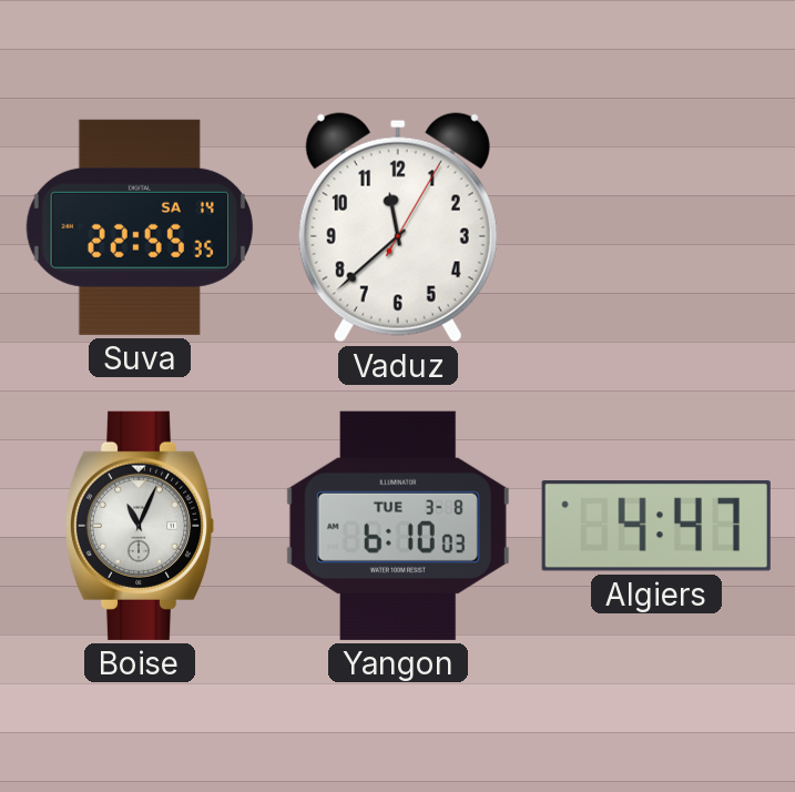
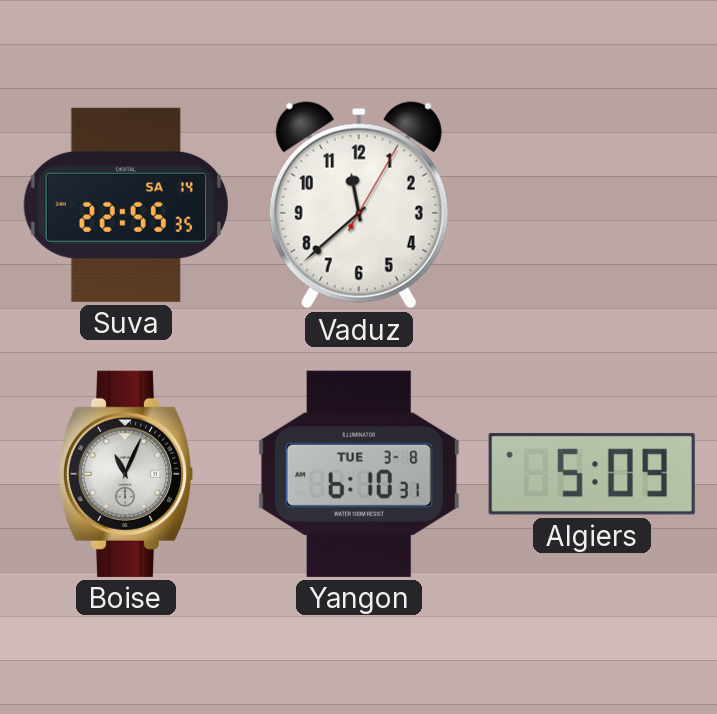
Yangon: 6:10:03 -> 6:10:31 (359, 474)
Algiers: 4:47 -> 5:09 (592, 474)
